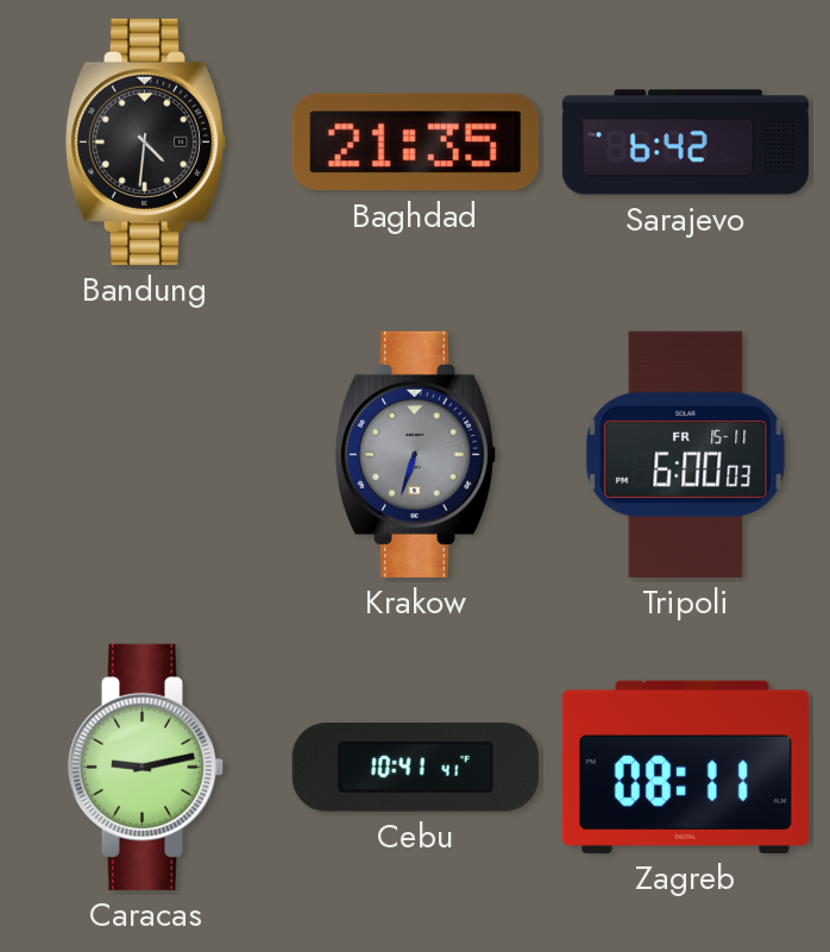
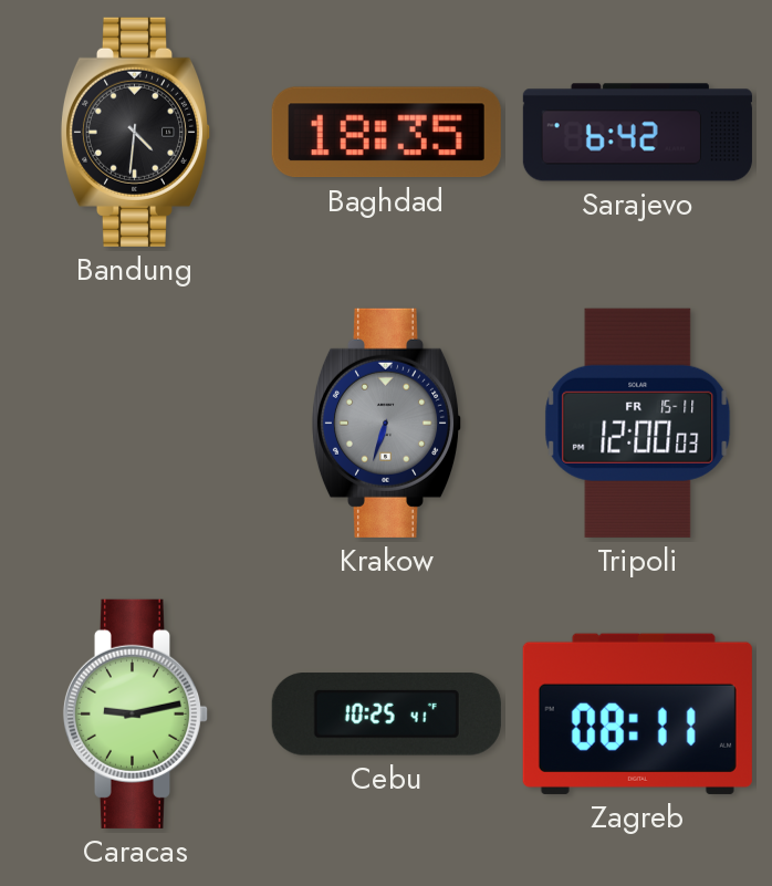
Baghdad: 21:35 -> 18:35 (386, 133)
Tripoli: 6:00 -> 12:00 (638, 423)
Cebu: 10:41 -> 10:25 (386, 715)
